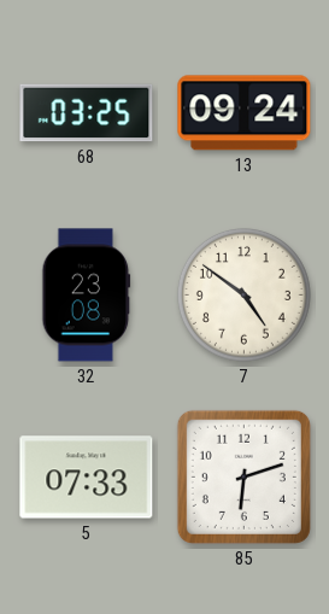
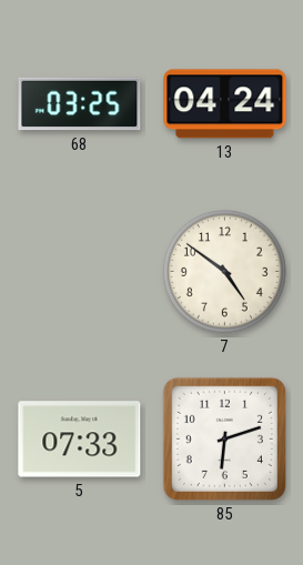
13: 09:24 -> 04:24 (225, 104)
32: 23:08 -> none (87, 296)
